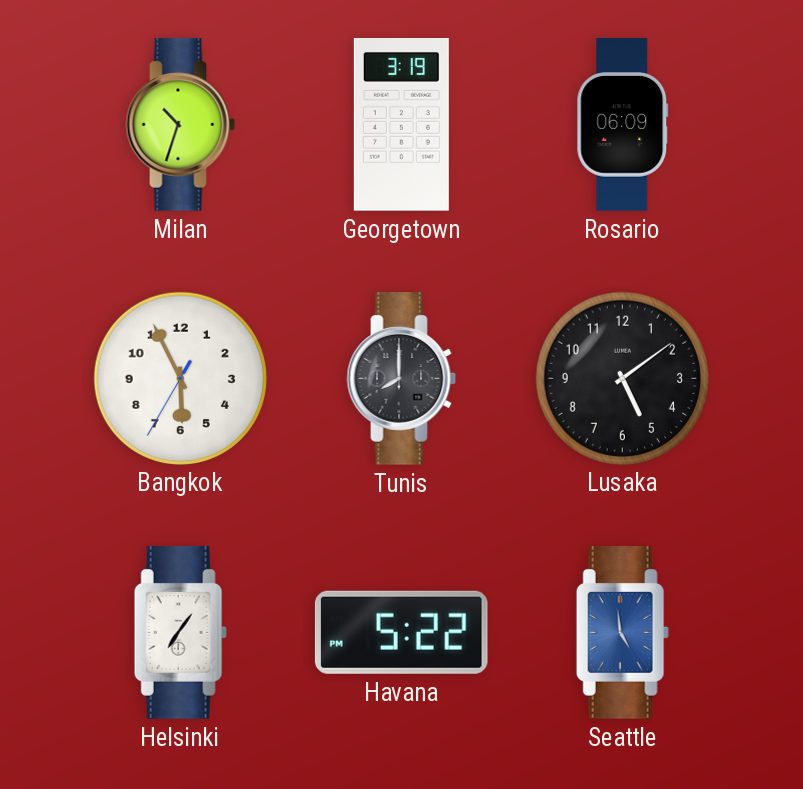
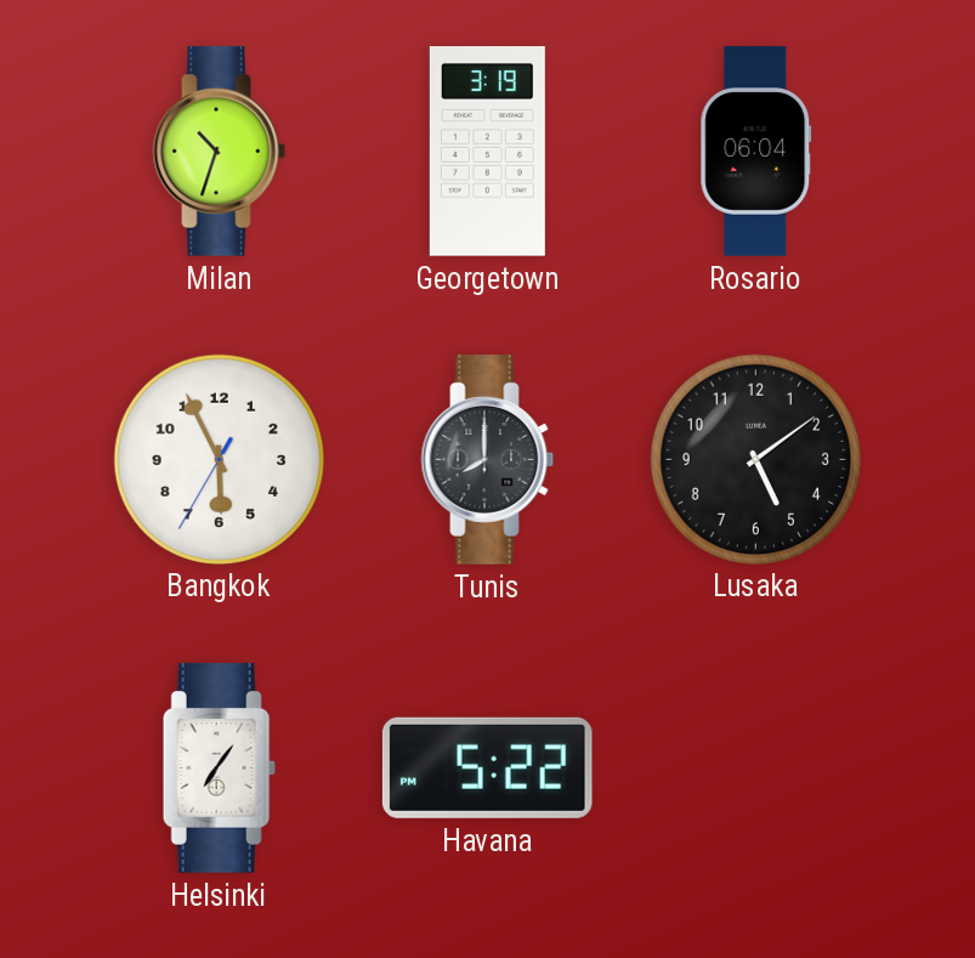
Rosario: 06:09 -> 06:04 (756, 152)
Seattle: 4:59 -> none (622, 633)
